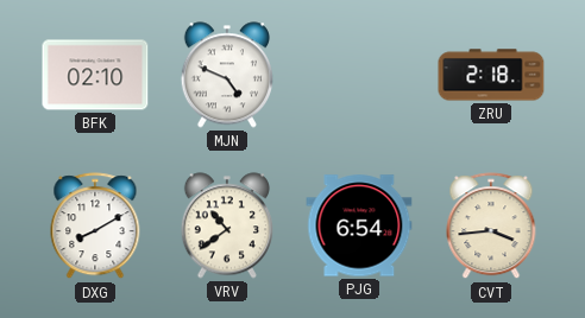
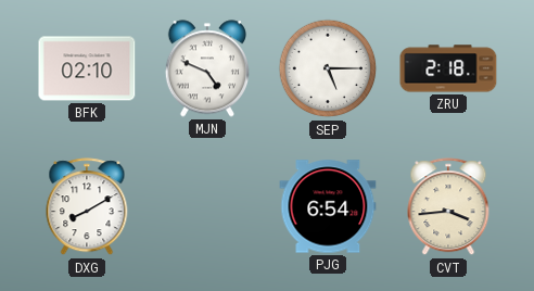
SEP: none -> 5:15 (328, 68)
VRV: 10:39 -> none (227, 225)
